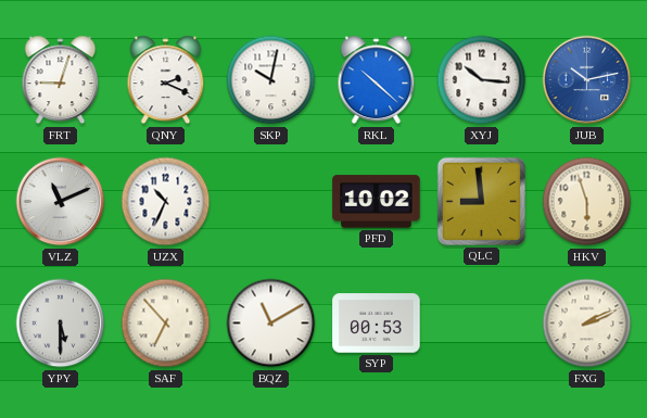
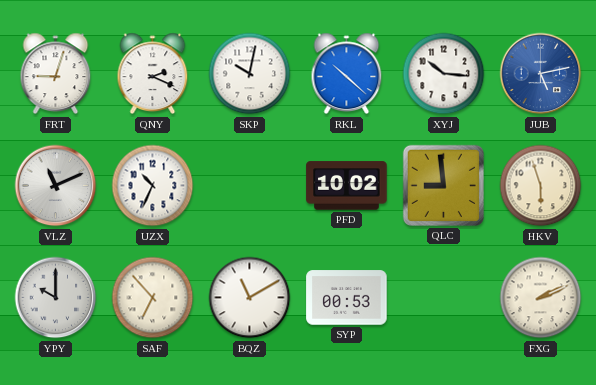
JUB: 10:13 -> 5:13 (541, 74)
YPY: 5:30 -> 10:00 (56, 298)
